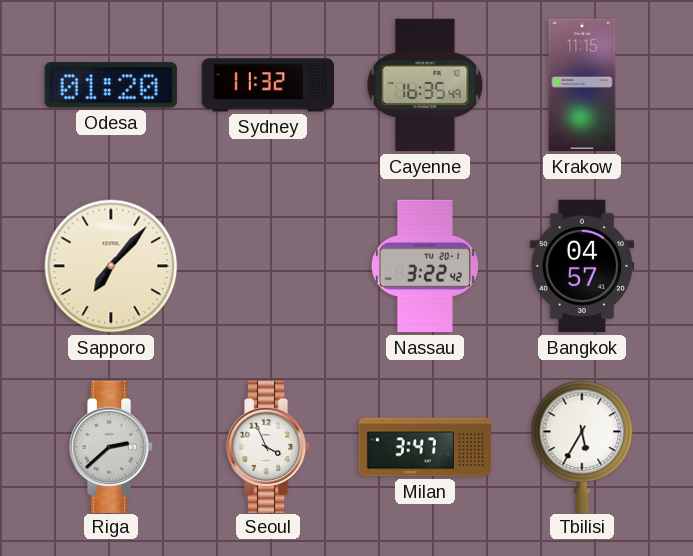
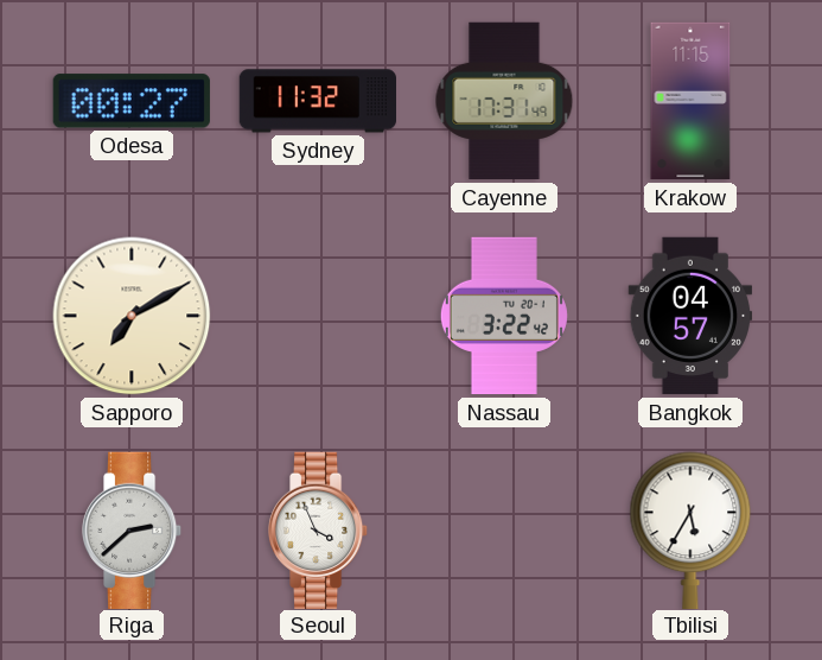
Odesa: 01:20 -> 00:27 (132, 101)
Cayenne: 16:35 -> 17:31 (504, 101)
Sapporo: 7:07 -> 7:10 (132, 316)
Milan: 3:47 -> none (425, 447)
